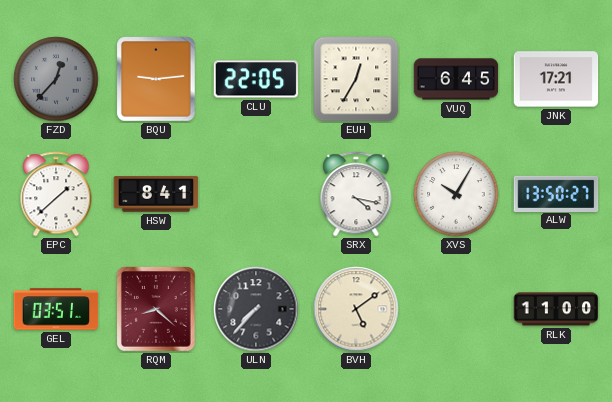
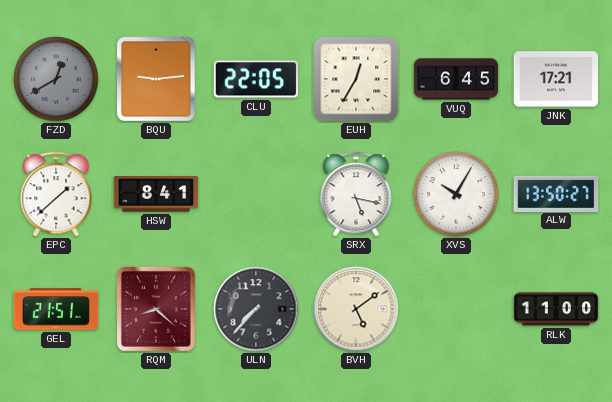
FZD: 12:37 -> 12:40 (56, 79)
SRX: 4:17 -> 5:17 (356, 194)
GEL: 03:51 -> 21:51 (56, 309)
